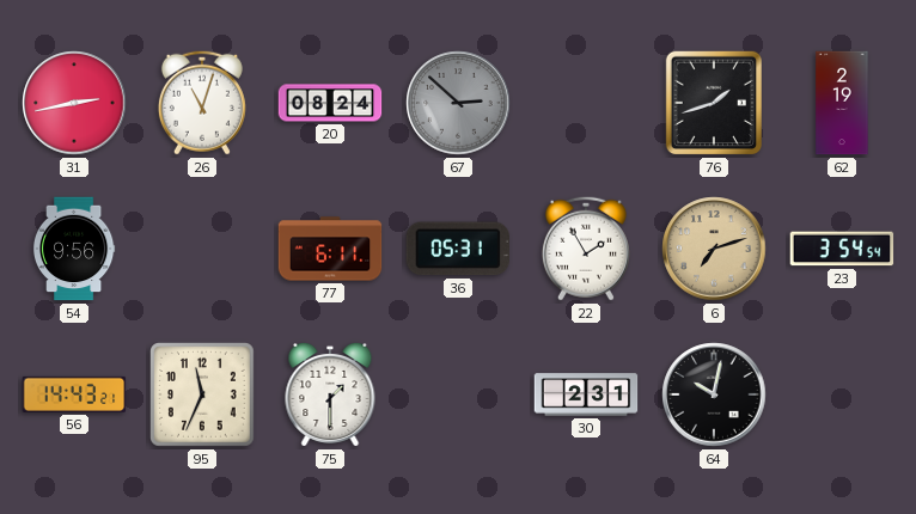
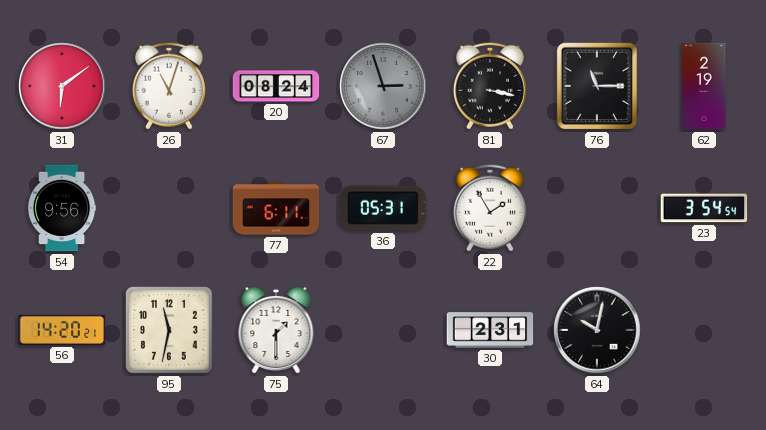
31: 2:43 -> 6:09 (62, 86)
67: 2:52 -> 2:57 (383, 86)
81: none -> 3:17 (490, 86)
76: 1:42 -> 11:15 (597, 86)
6: 7:12 -> none (714, 249)
56: 14:43 -> 14:20 (62, 330)
95: 11:34 -> 11:32 (170, 331)
